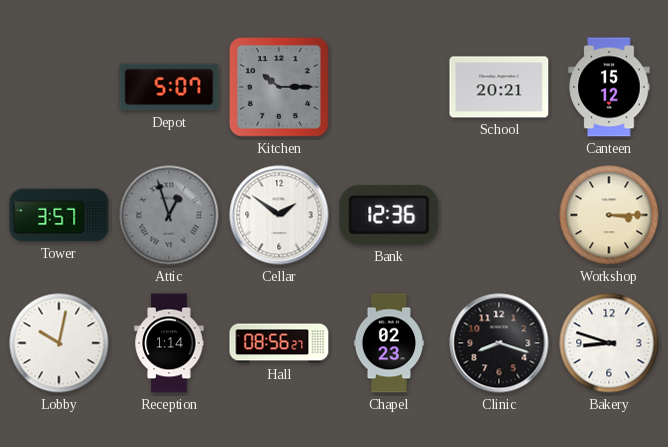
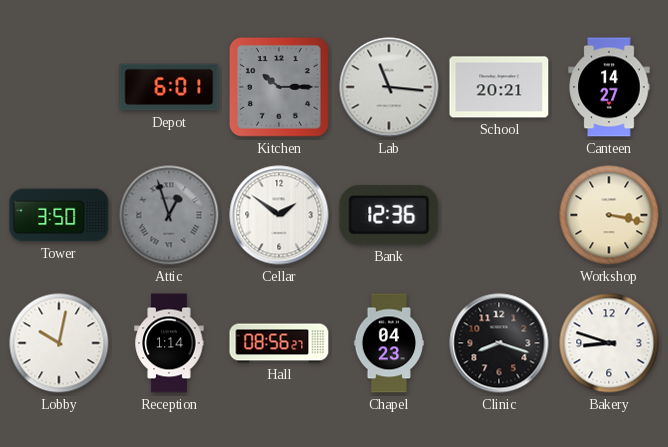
Depot: 5:07 -> 6:01 (169, 87)
Lab: none -> 11:16 (389, 87)
Canteen: 15:12 -> 14:27 (609, 87)
Tower: 3:57 -> 3:50 (59, 215)
Workshop: 3:15 -> 3:17 (609, 215)
Chapel: 02:23 -> 04:23 (389, 343)
